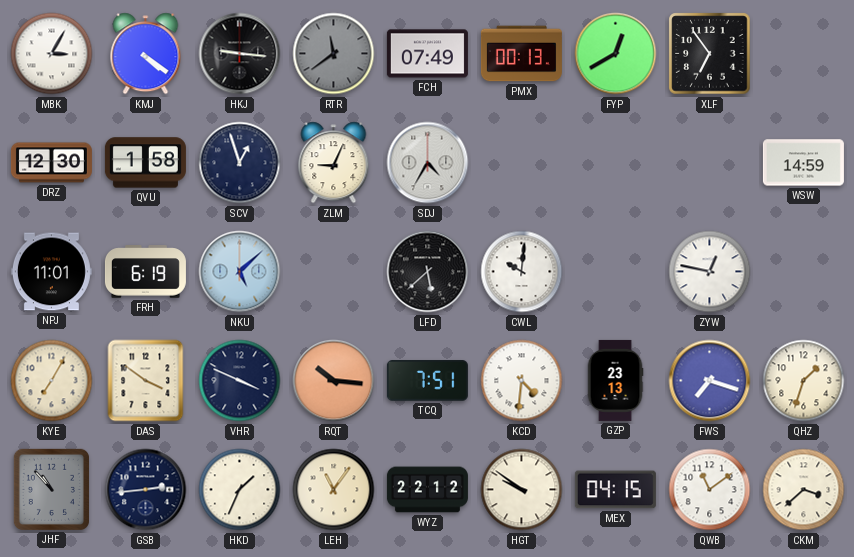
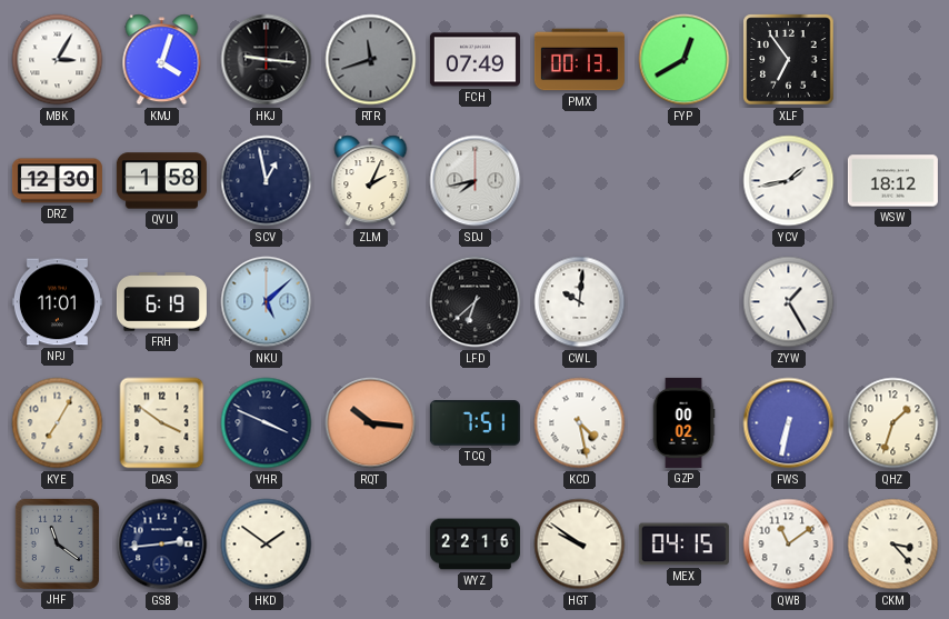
KMJ: 4:21 -> 4:03 (162, 60)
RTR: 11:39 -> 11:42 (371, 60)
SCV: 12:57 -> 12:58 (267, 181)
ZLM: 9:04 -> 2:04 (371, 181)
SDJ: 4:35 -> 7:43 (476, 181)
YCV: none -> 1:43 (789, 181)
WSW: 14:59 -> 18:12 (892, 181)
LFD: 5:38 -> 6:38 (476, 302)
ZYW: 12:47 -> 1:25 (789, 302)
KCD: 4:31 -> 4:28 (580, 423)
GZP: 23:13 -> 00:02 (683, 422)
FWS: 7:18 -> 6:32 (789, 423)
JHF: 10:53 -> 11:21 (57, 543)
HKD: 1:34 -> 1:51 (267, 545)
LEH: 11:06 -> none (334, 490)
WYZ: 22:12 -> 22:16 (474, 545)
CKM: 3:38 -> 3:23 (893, 545)
